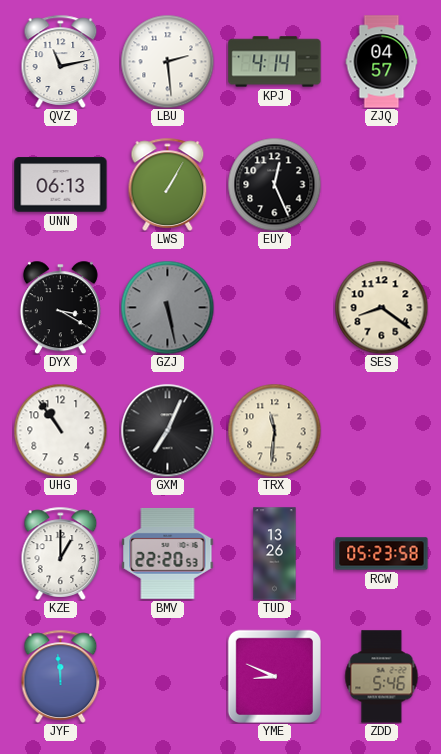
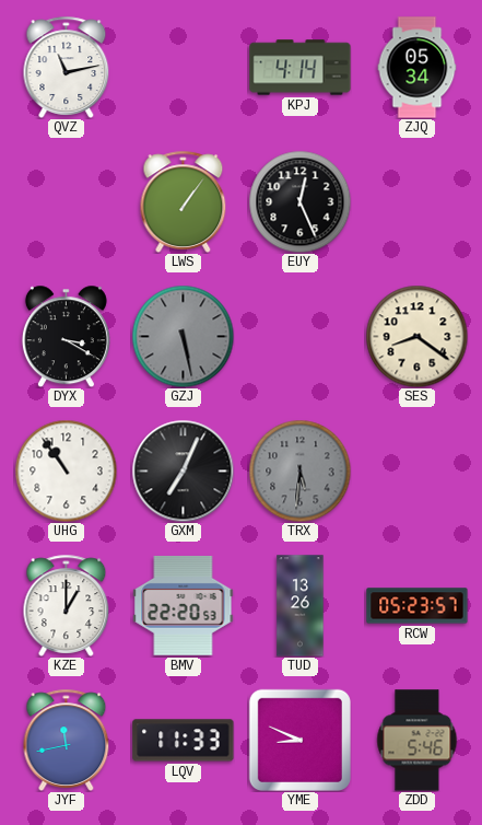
LBU: 2:29 -> none (167, 61)
ZJQ: 04:57 -> 05:34 (418, 68)
UNN: 06:13 -> none (61, 185)
LWS: 1:05 -> 1:06 (184, 201)
TRX: 11:31 -> 5:31 (299, 470)
TRX dial: cream -> grey (299, 470)
RCW: 05:23:58 -> 05:23:57 (418, 606)
JYF: 11:59 -> 11:43 (67, 740)
LQV: none -> 11:33 (184, 741)
